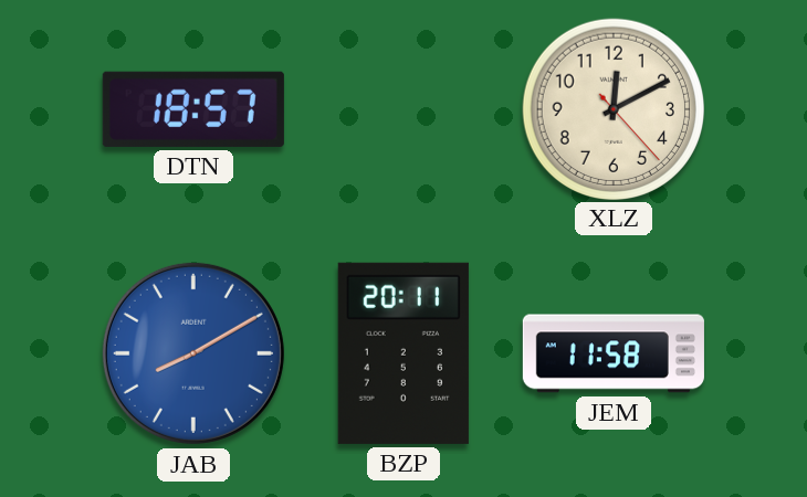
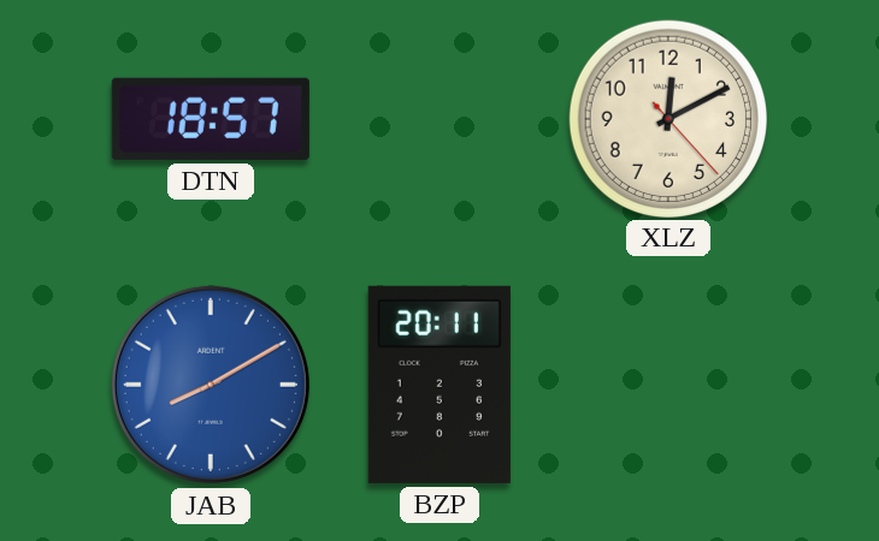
JEM: 11:58 -> none (614, 353)
